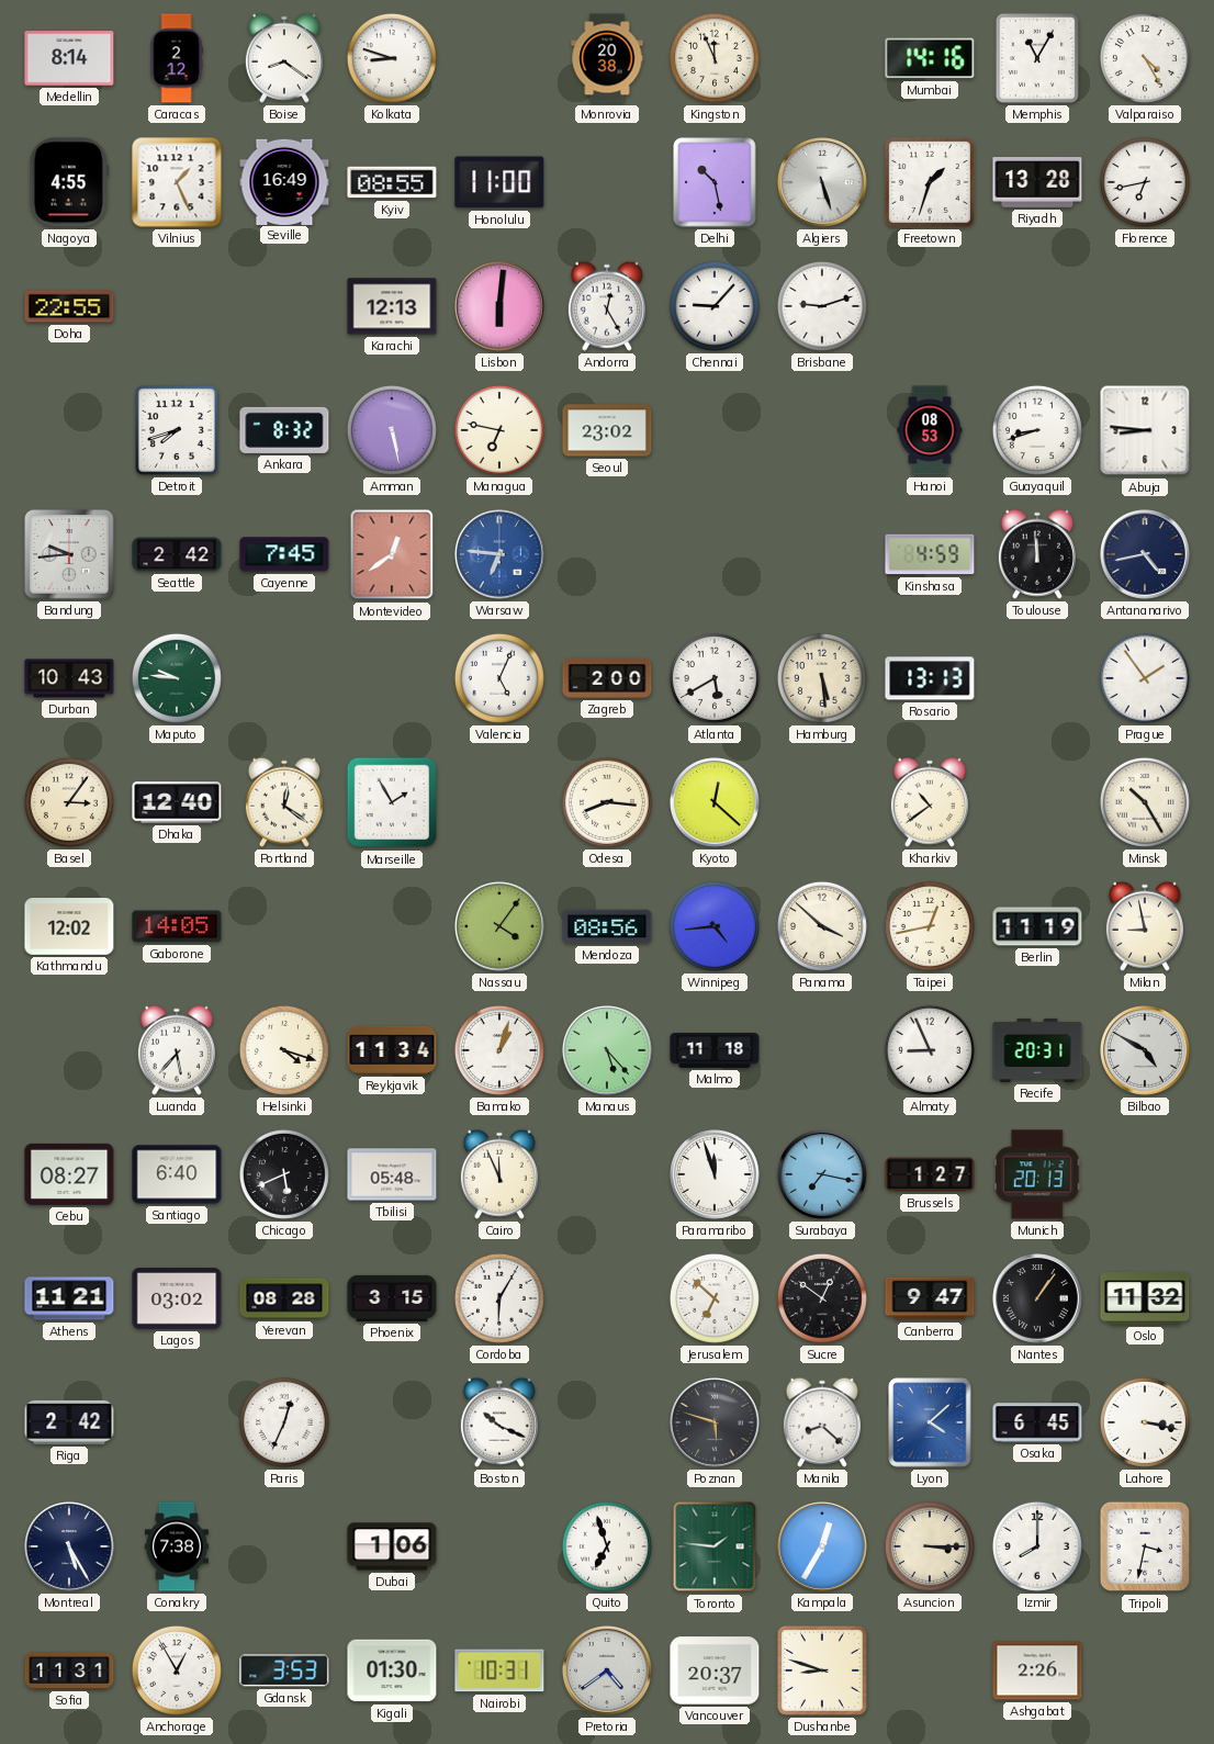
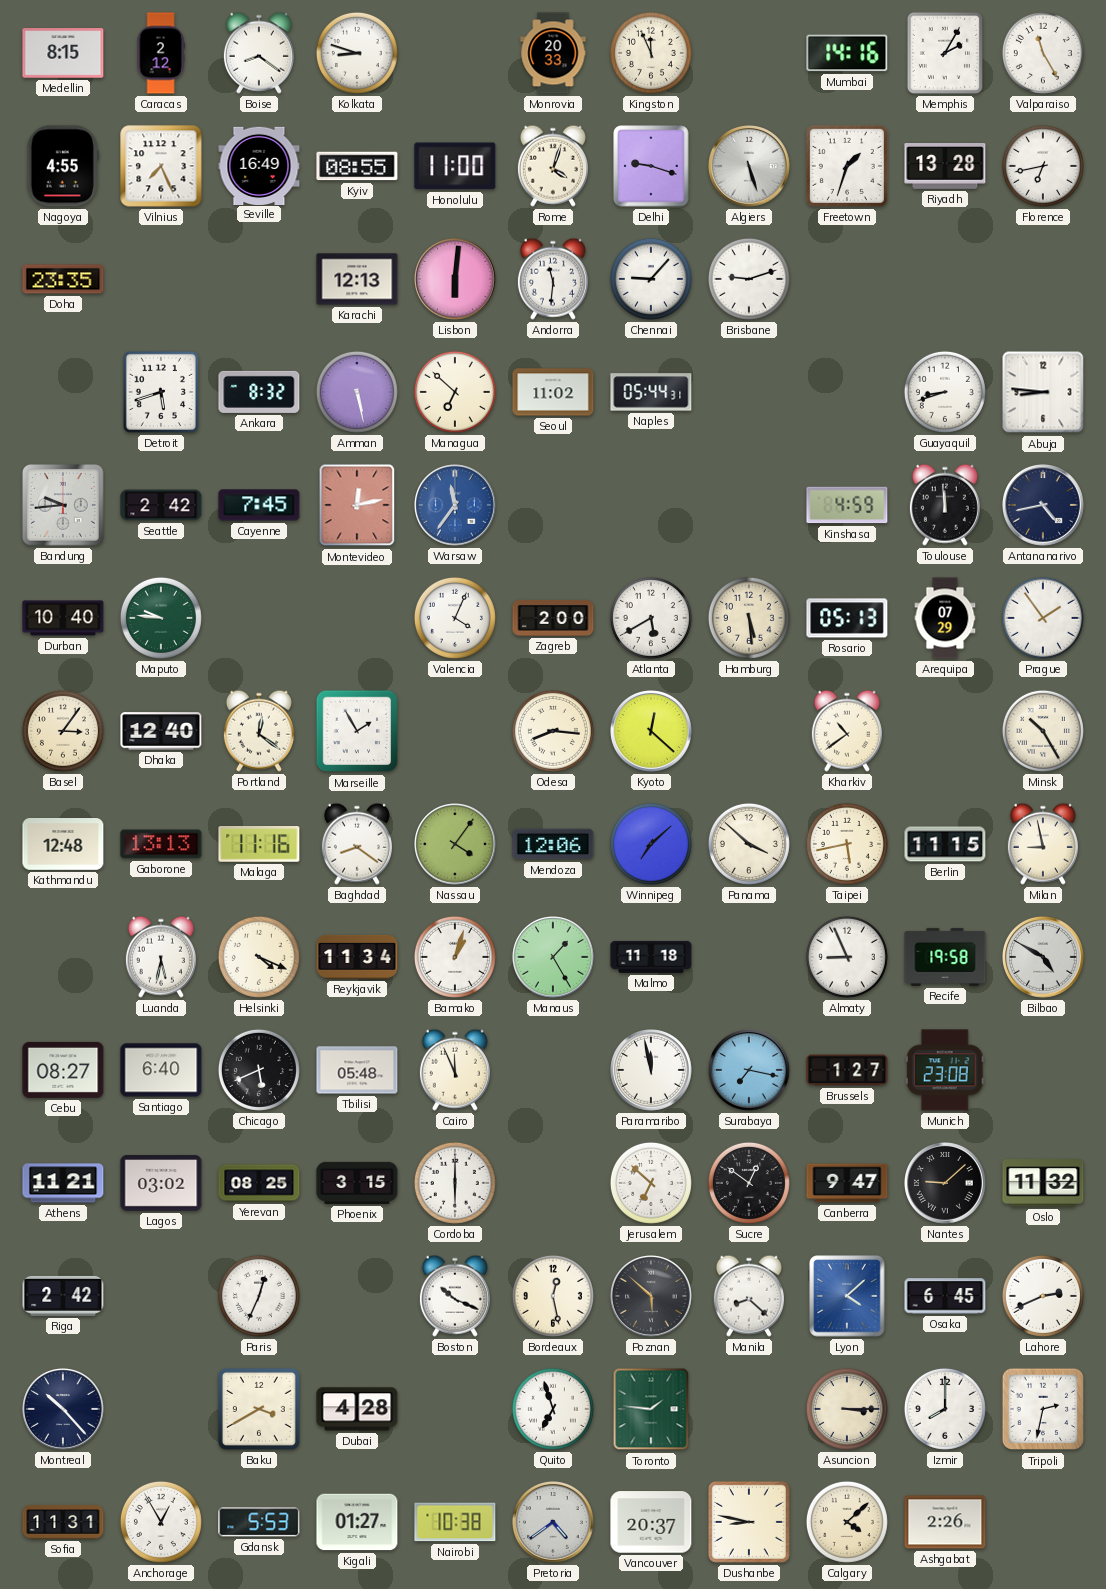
Medellin: 8:14 -> 8:15 (63, 53)
Monrovia: 20:38 -> 20:33 (553, 53)
Memphis: 11:05 -> 2:05 (945, 53)
Valparaiso: 4:25 -> 11:25 (1043, 53)
Vilnius: 1:26 -> 7:26 (161, 166)
Rome: none -> 4:03 (553, 166)
Delhi: 10:28 -> 9:18 (651, 166)
Doha: 22:55 -> 23:35 (63, 279)
Andorra: 12:25 -> 11:31 (553, 279)
Detroit: 7:42 -> 5:42 (161, 392)
Managua: 6:47 -> 6:52 (455, 392)
Seoul: 23:02 -> 11:02 (553, 392)
Naples: none -> 05:44 (651, 392)
Hanoi: 08:53 -> none (930, 430)
Montevideo: 12:39 -> 12:13 (357, 505)
Warsaw: 6:46 -> 11:36 (456, 506)
Durban: 10:43 -> 10:40 (63, 618)
Valencia: 5:04 -> 4:04 (455, 618)
Rosario: 13:13 -> 05:13 (847, 618)
Arequipa: none -> 07:29 (945, 618)
Kathmandu: 12:02 -> 12:48 (63, 845)
Gaborone: 14:05 -> 13:13 (161, 844)
Malaga: none -> 11:16 (259, 844)
Baghdad: none -> 8:21 (357, 844)
Mendoza: 08:56 -> 12:06 (553, 844)
Winnipeg: 4:44 -> 7:08 (651, 844)
Taipei: 12:43 -> 5:43 (847, 844)
Berlin: 11:19 -> 11:15 (945, 844)
Luanda: 5:37 -> 5:32 (161, 957)
Helsinki: 4:18 -> 4:19 (259, 957)
Manaus: 5:23 -> 1:25 (554, 958)
Recife: 20:31 -> 19:58 (945, 957)
Paramaribo: 11:57 -> 11:58 (652, 1071)
Munich: 20:13 -> 23:08 (945, 1070)
Yerevan: 08:28 -> 08:25 (259, 1183)
Cordoba: 6:05 -> 6:00 (455, 1183)
Nantes: 1:06 -> 9:08 (946, 1184)
Bordeaux: none -> 12:28 (553, 1296)
Poznan: 5:48 -> 5:52 (652, 1297)
Lahore: 3:17 -> 2:41 (1043, 1296)
Montreal: 5:25 -> 10:23 (64, 1410)
Conakry: 7:38 -> none (177, 1546)
Baku: none -> 3:40 (259, 1409)
Dubai: 1:06 -> 4:28 (357, 1409)
Kampala: 12:35 -> none (823, 1548)
Tripoli: 3:32 -> 2:32 (1043, 1409)
Gdansk: 3:53 -> 5:53 (259, 1522)
Kigali: 01:30 -> 01:27 (357, 1522)
Nairobi: 10:31 -> 10:38 (455, 1522)
Dushanbe: 8:48 -> 8:47 (749, 1522)
Calgary: none -> 4:08 (847, 1522)
